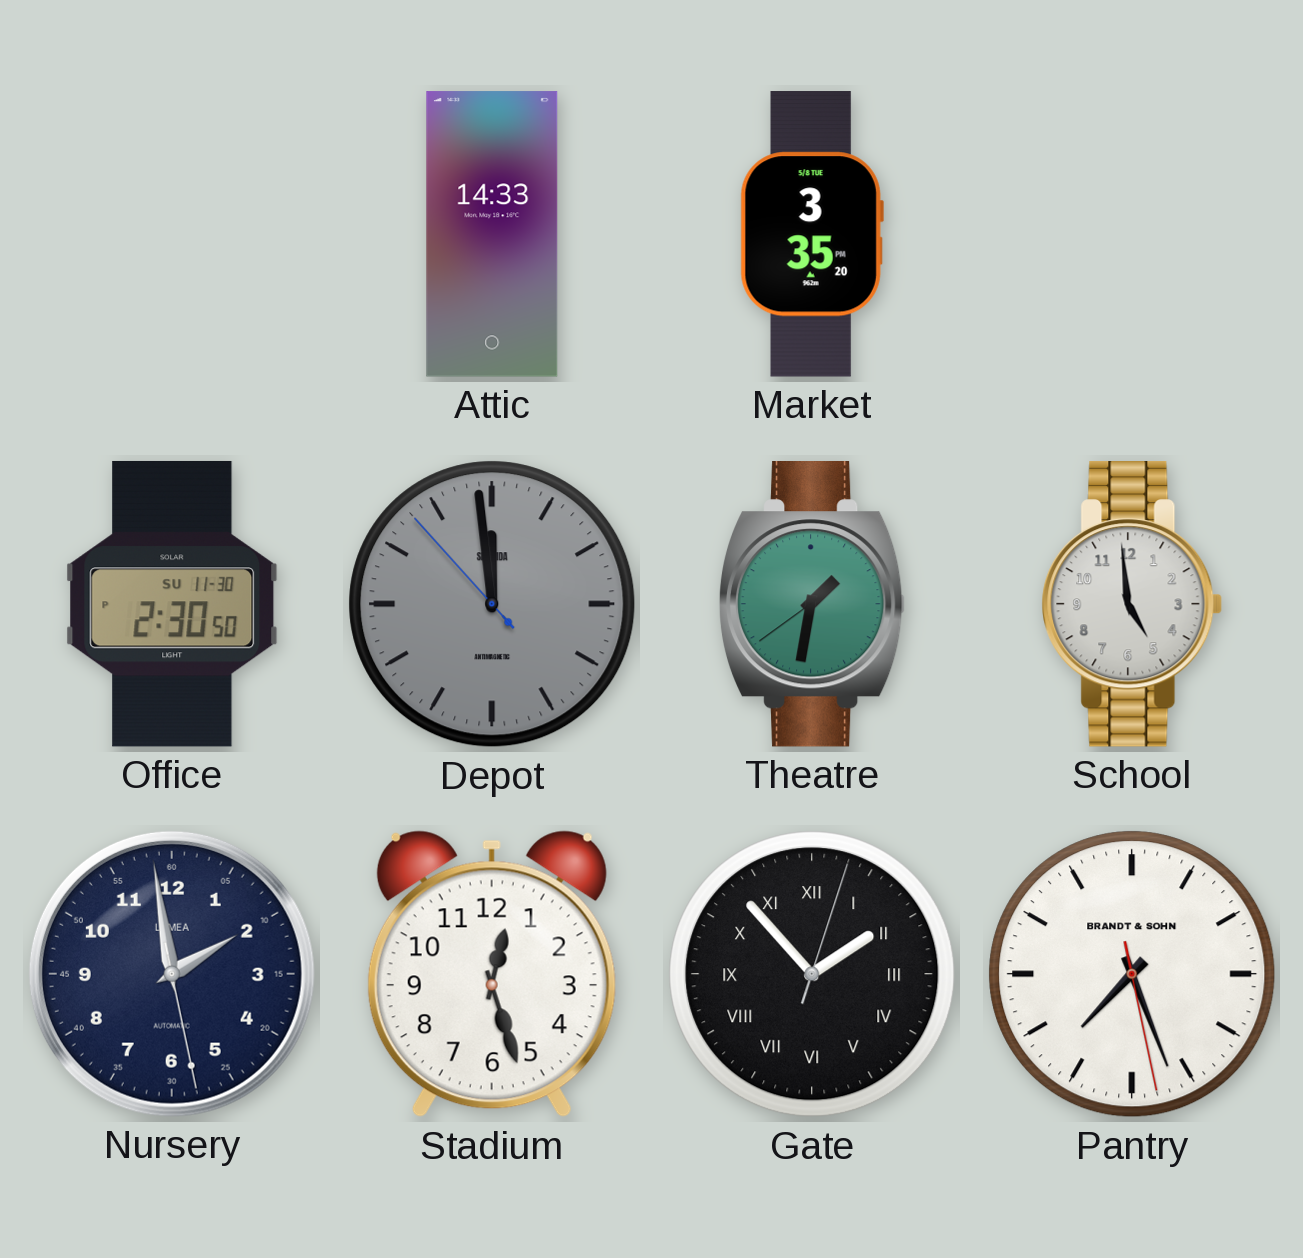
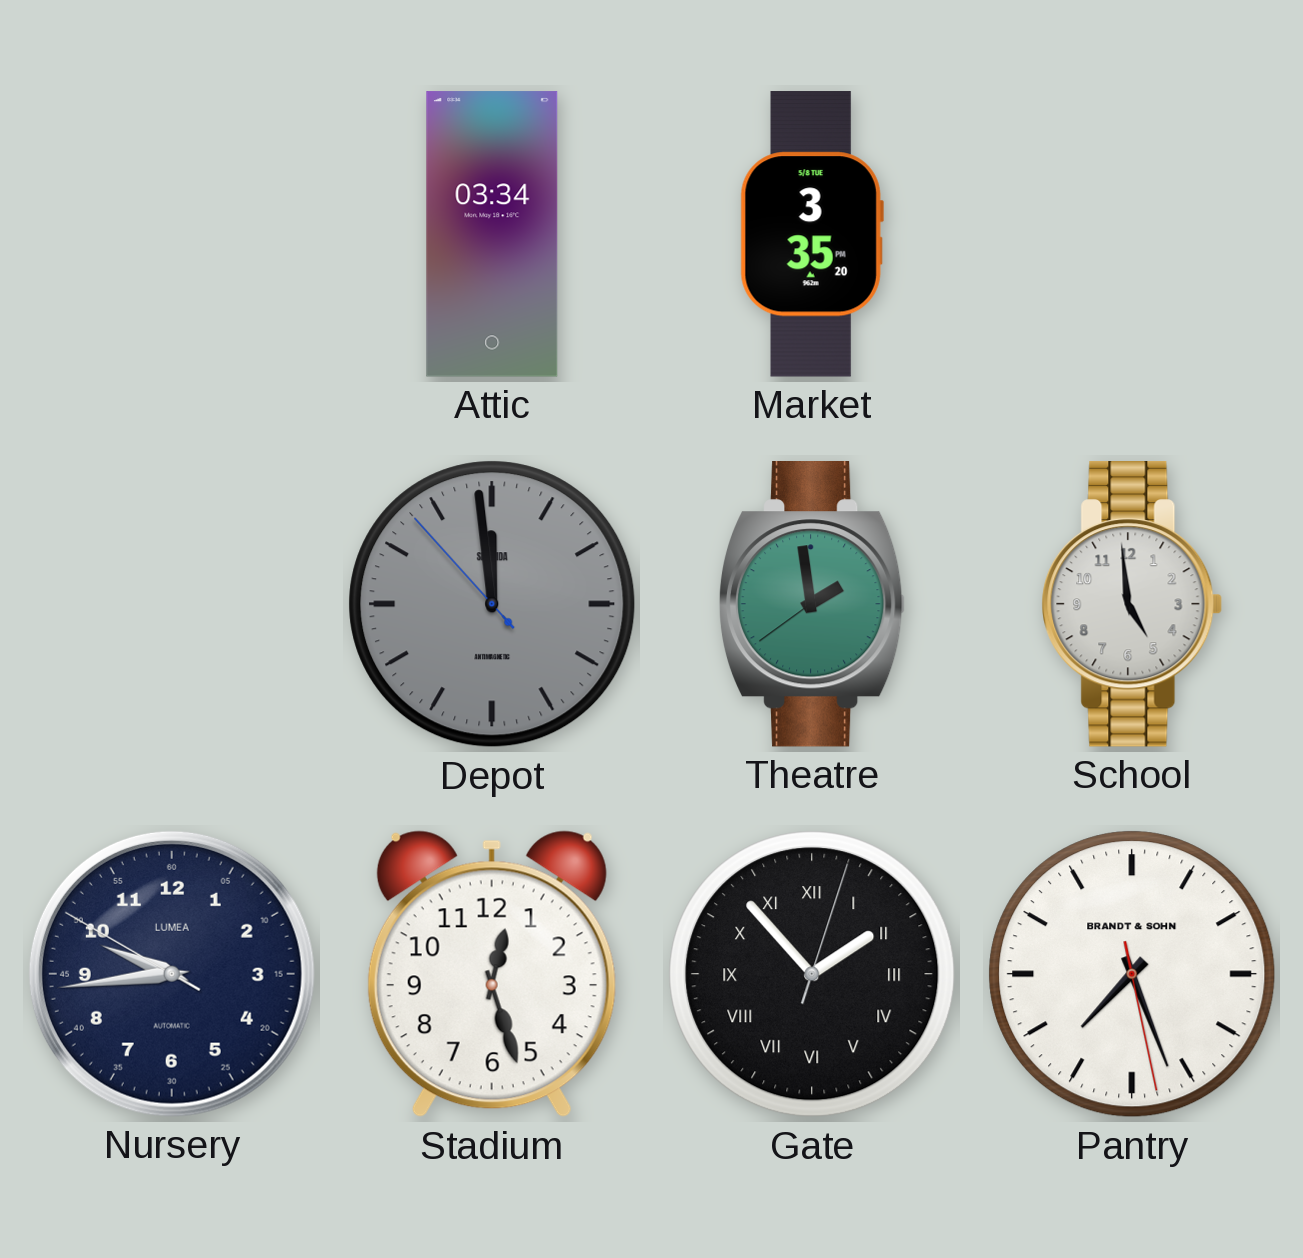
Attic: 14:33 -> 03:34 (492, 234)
Office: 2:30 -> none (172, 604)
Theatre: 1:31 -> 1:58 (812, 605)
Nursery: 1:58 -> 9:43 (172, 974)
